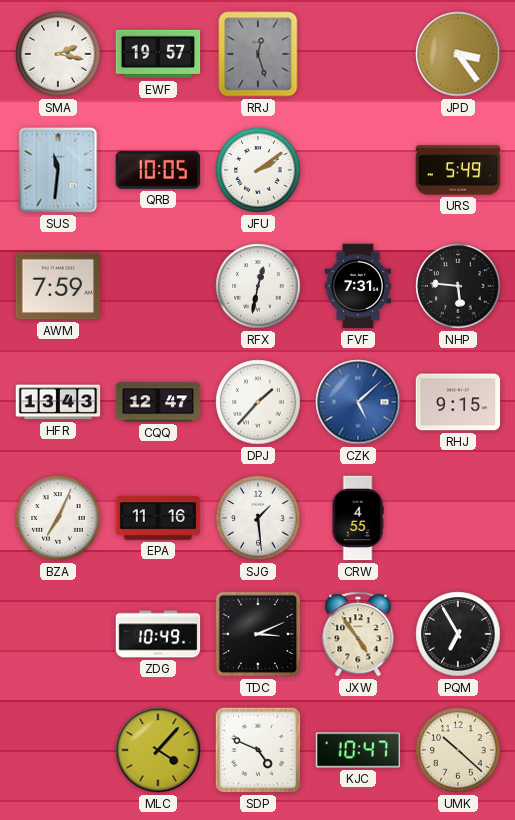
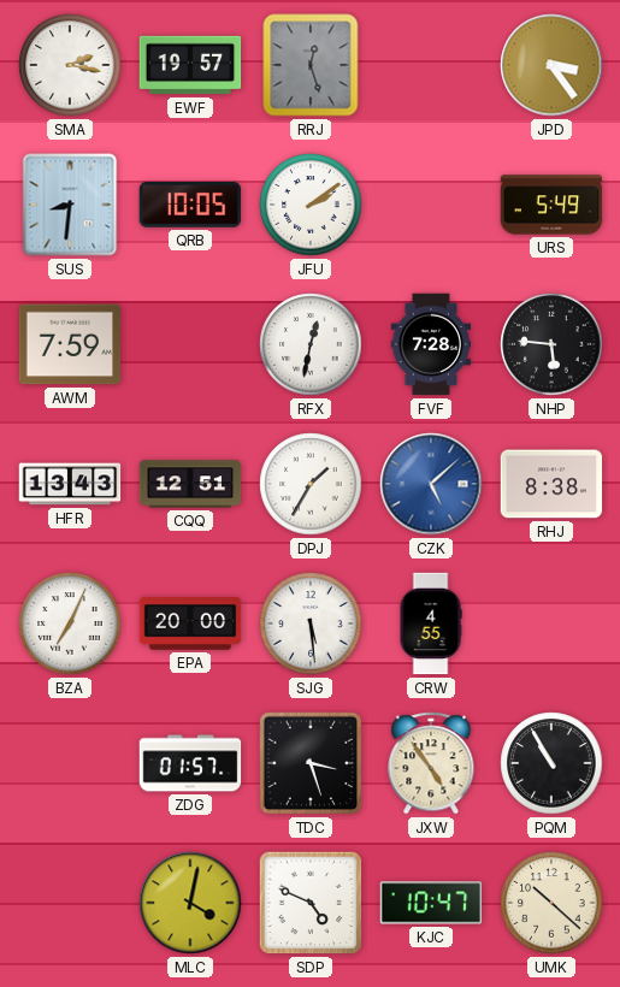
SUS: 11:31 -> 8:31 (70, 205)
FVF: 7:31 -> 7:28 (431, 344)
CQQ: 12:47 -> 12:51 (190, 484)
DPJ: 1:37 -> 1:35 (311, 484)
RHJ: 9:15 -> 8:38 (551, 484)
EPA: 11:16 -> 20:00 (190, 623)
SJG: 1:29 -> 5:29 (311, 623)
ZDG: 10:49 -> 01:57 (190, 763)
TDC: 3:11 -> 3:27 (311, 763)
PQM: 6:55 -> 10:55 (551, 763)
MLC: 4:07 -> 4:02 (190, 903)
